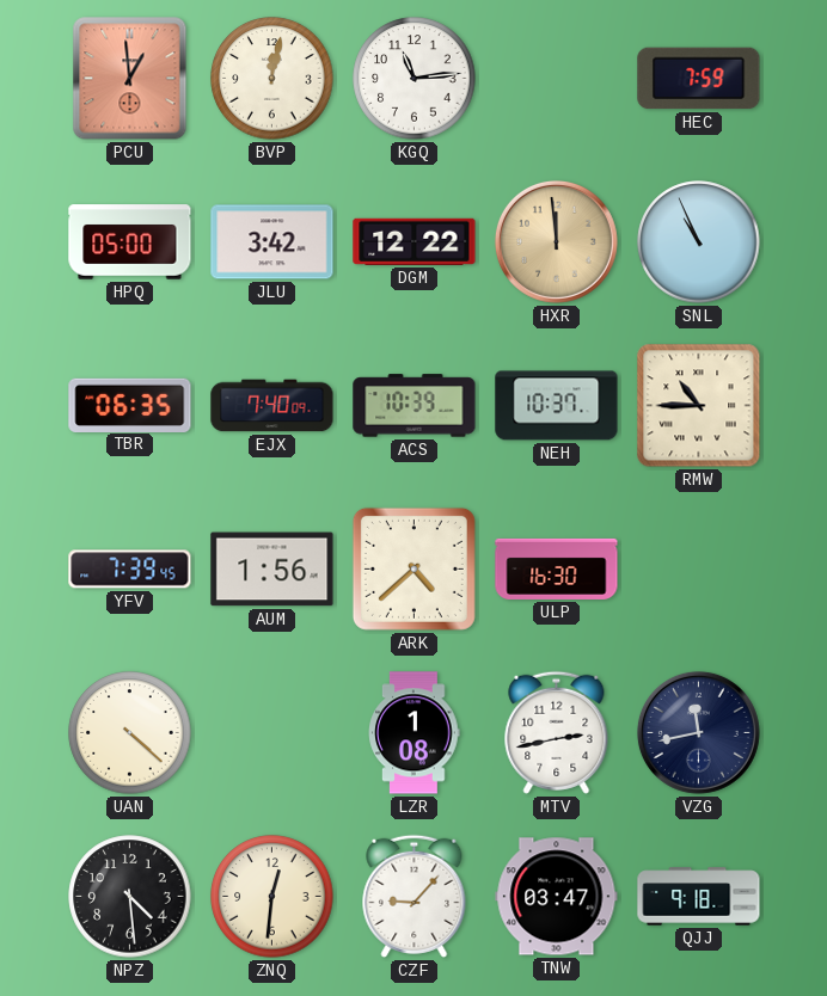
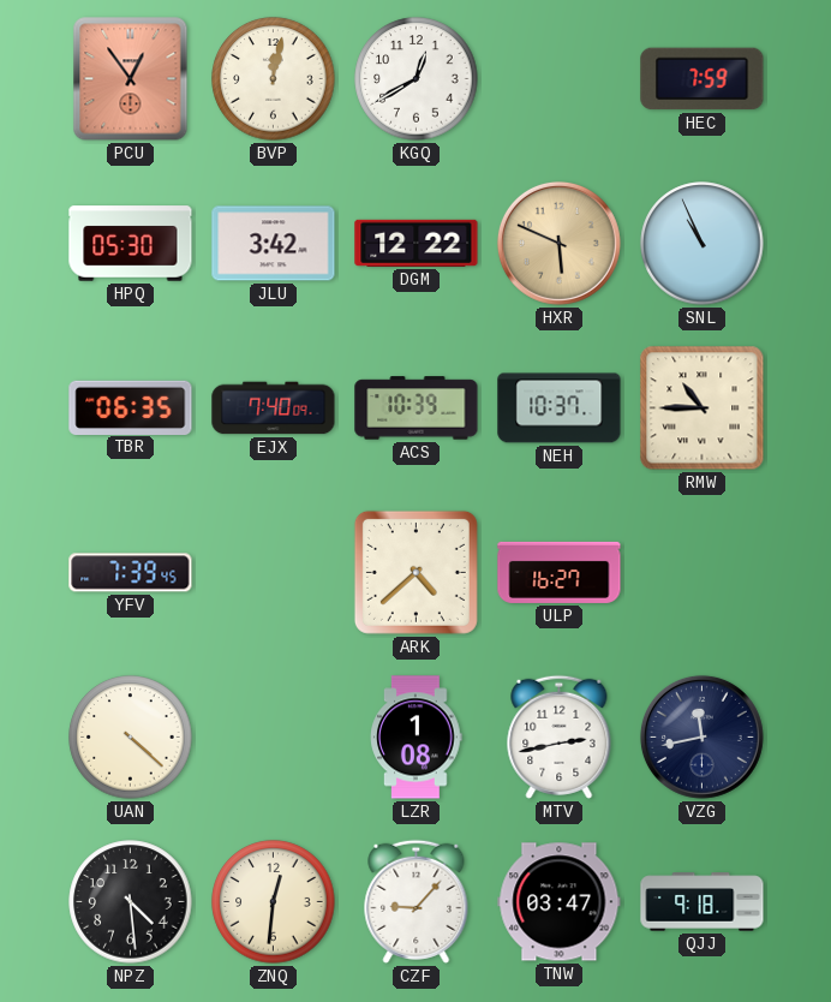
PCU: 12:59 -> 12:54 (131, 79)
KGQ: 11:14 -> 12:40 (417, 79)
HPQ: 05:00 -> 05:30 (131, 244)
HXR: 11:59 -> 5:49 (558, 243)
AUM: 1:56 -> none (272, 570)
ULP: 16:30 -> 16:27 (560, 572)
